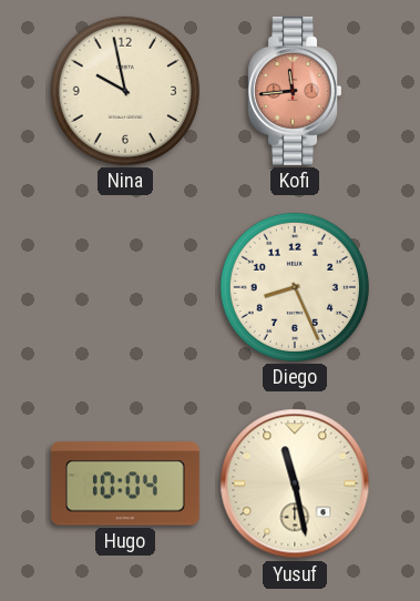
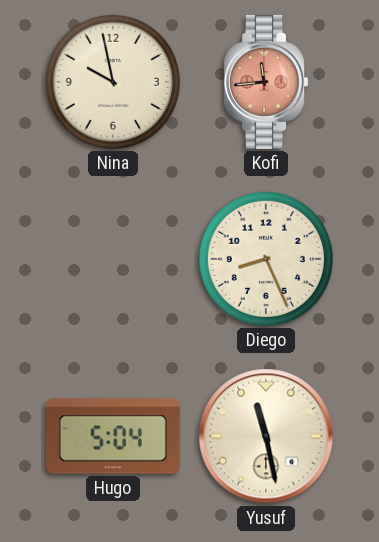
Hugo: 10:04 -> 5:04 (113, 436)
